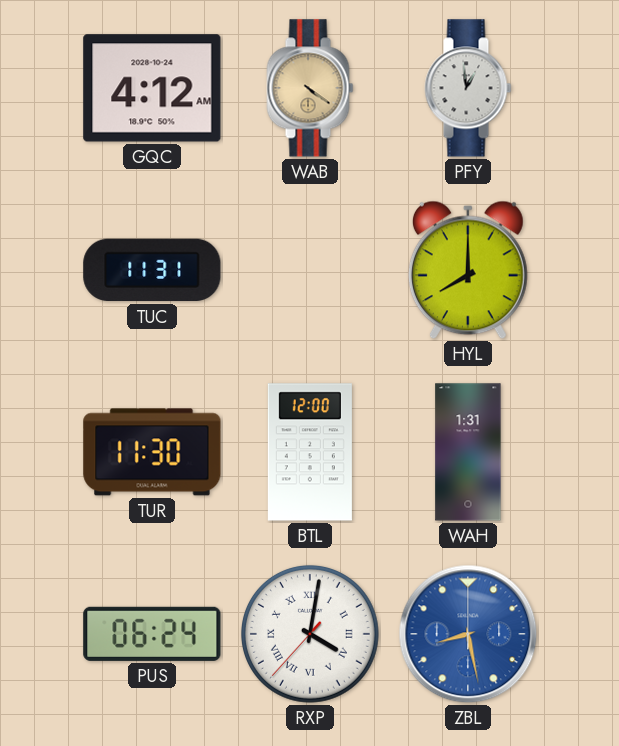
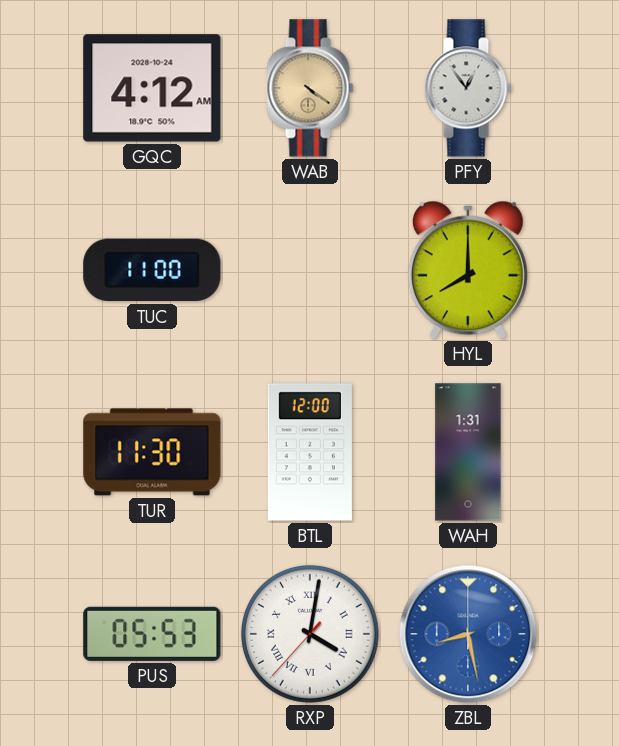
PFY: 12:59 -> 12:54 (468, 88)
TUC: 11:31 -> 11:00 (152, 270)
PUS: 06:24 -> 05:53 (152, 634)
